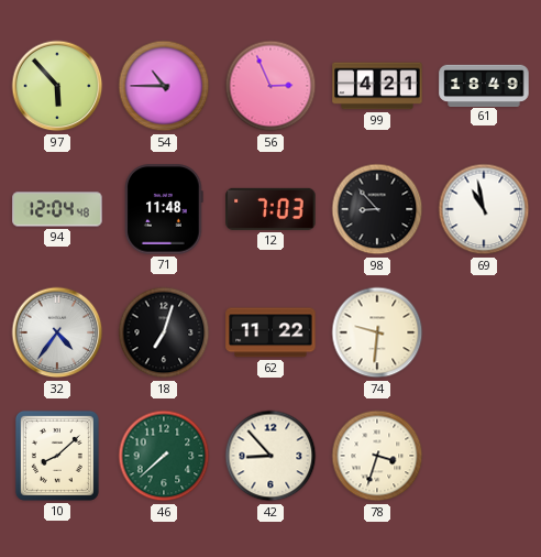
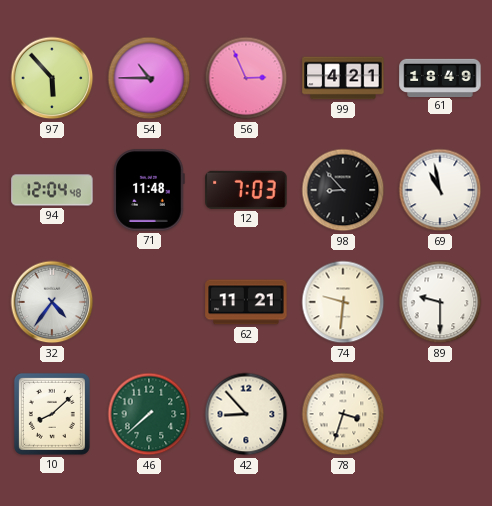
18: 7:03 -> none (164, 332)
62: 11:22 -> 11:21 (246, 302)
89: none -> 9:30 (440, 302)
